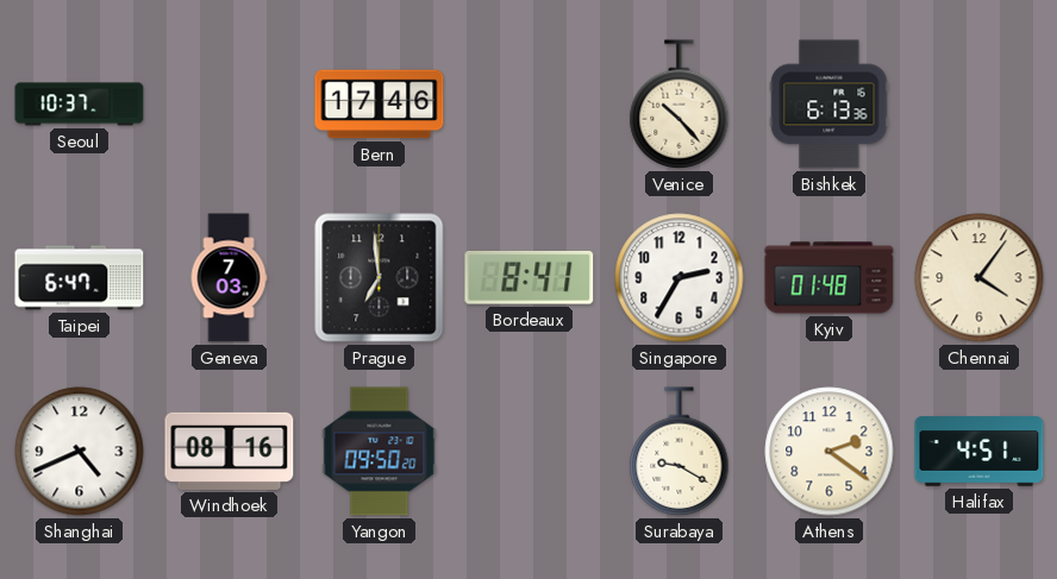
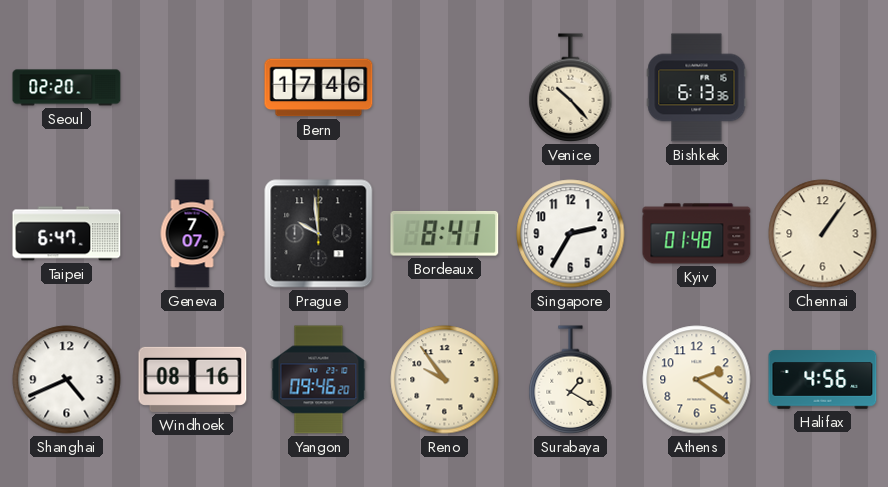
Seoul: 10:37 -> 02:20 (67, 88)
Geneva: 7:03 -> 7:07 (192, 234)
Prague: 6:59 -> 9:59 (319, 234)
Chennai: 4:06 -> 1:06 (823, 234)
Yangon: 09:50 -> 09:46 (319, 380)
Reno: none -> 9:54 (445, 380)
Surabaya: 9:20 -> 1:20 (571, 380)
Halifax: 4:51 -> 4:56 (823, 380)
